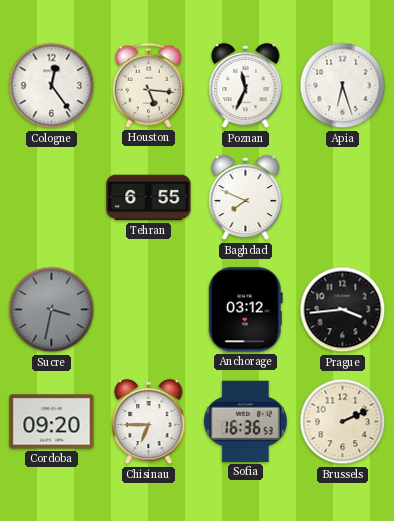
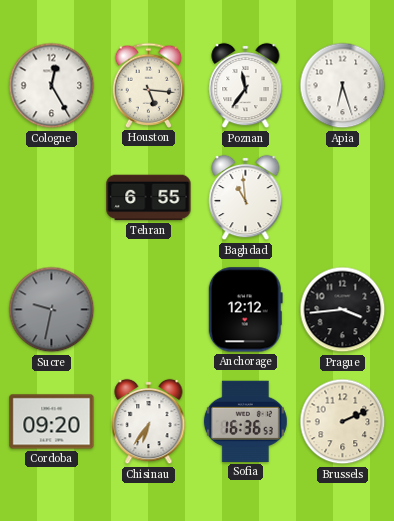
Cologne: 12:24 -> 12:25 (52, 86)
Poznan: 11:34 -> 11:36 (246, 86)
Baghdad: 7:49 -> 10:59 (246, 198)
Sucre: 3:32 -> 9:32 (52, 310)
Anchorage: 03:12 -> 12:12 (245, 310)
Chisinau: 6:45 -> 6:36 (149, 422)
